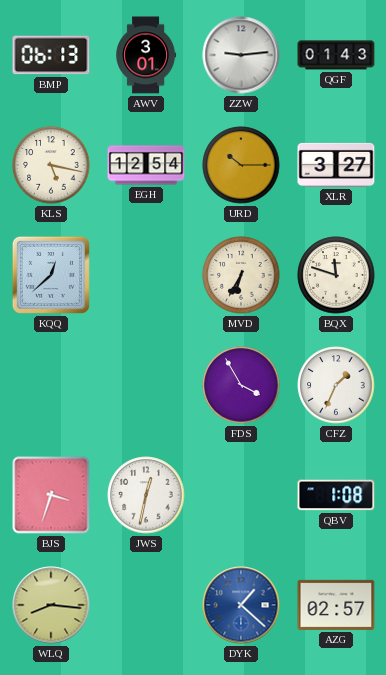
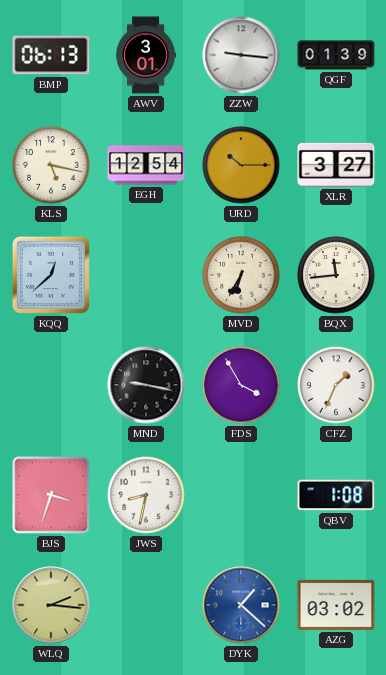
ZZW: 9:14 -> 9:16 (241, 55)
QGF: 01:43 -> 01:39 (336, 55)
BQX: 11:48 -> 11:44 (336, 275)
MND: none -> 9:17 (146, 385)
JWS: 12:32 -> 8:32 (146, 495)
WLQ: 8:16 -> 2:16 (51, 605)
AZG: 02:57 -> 03:02 (336, 605)
